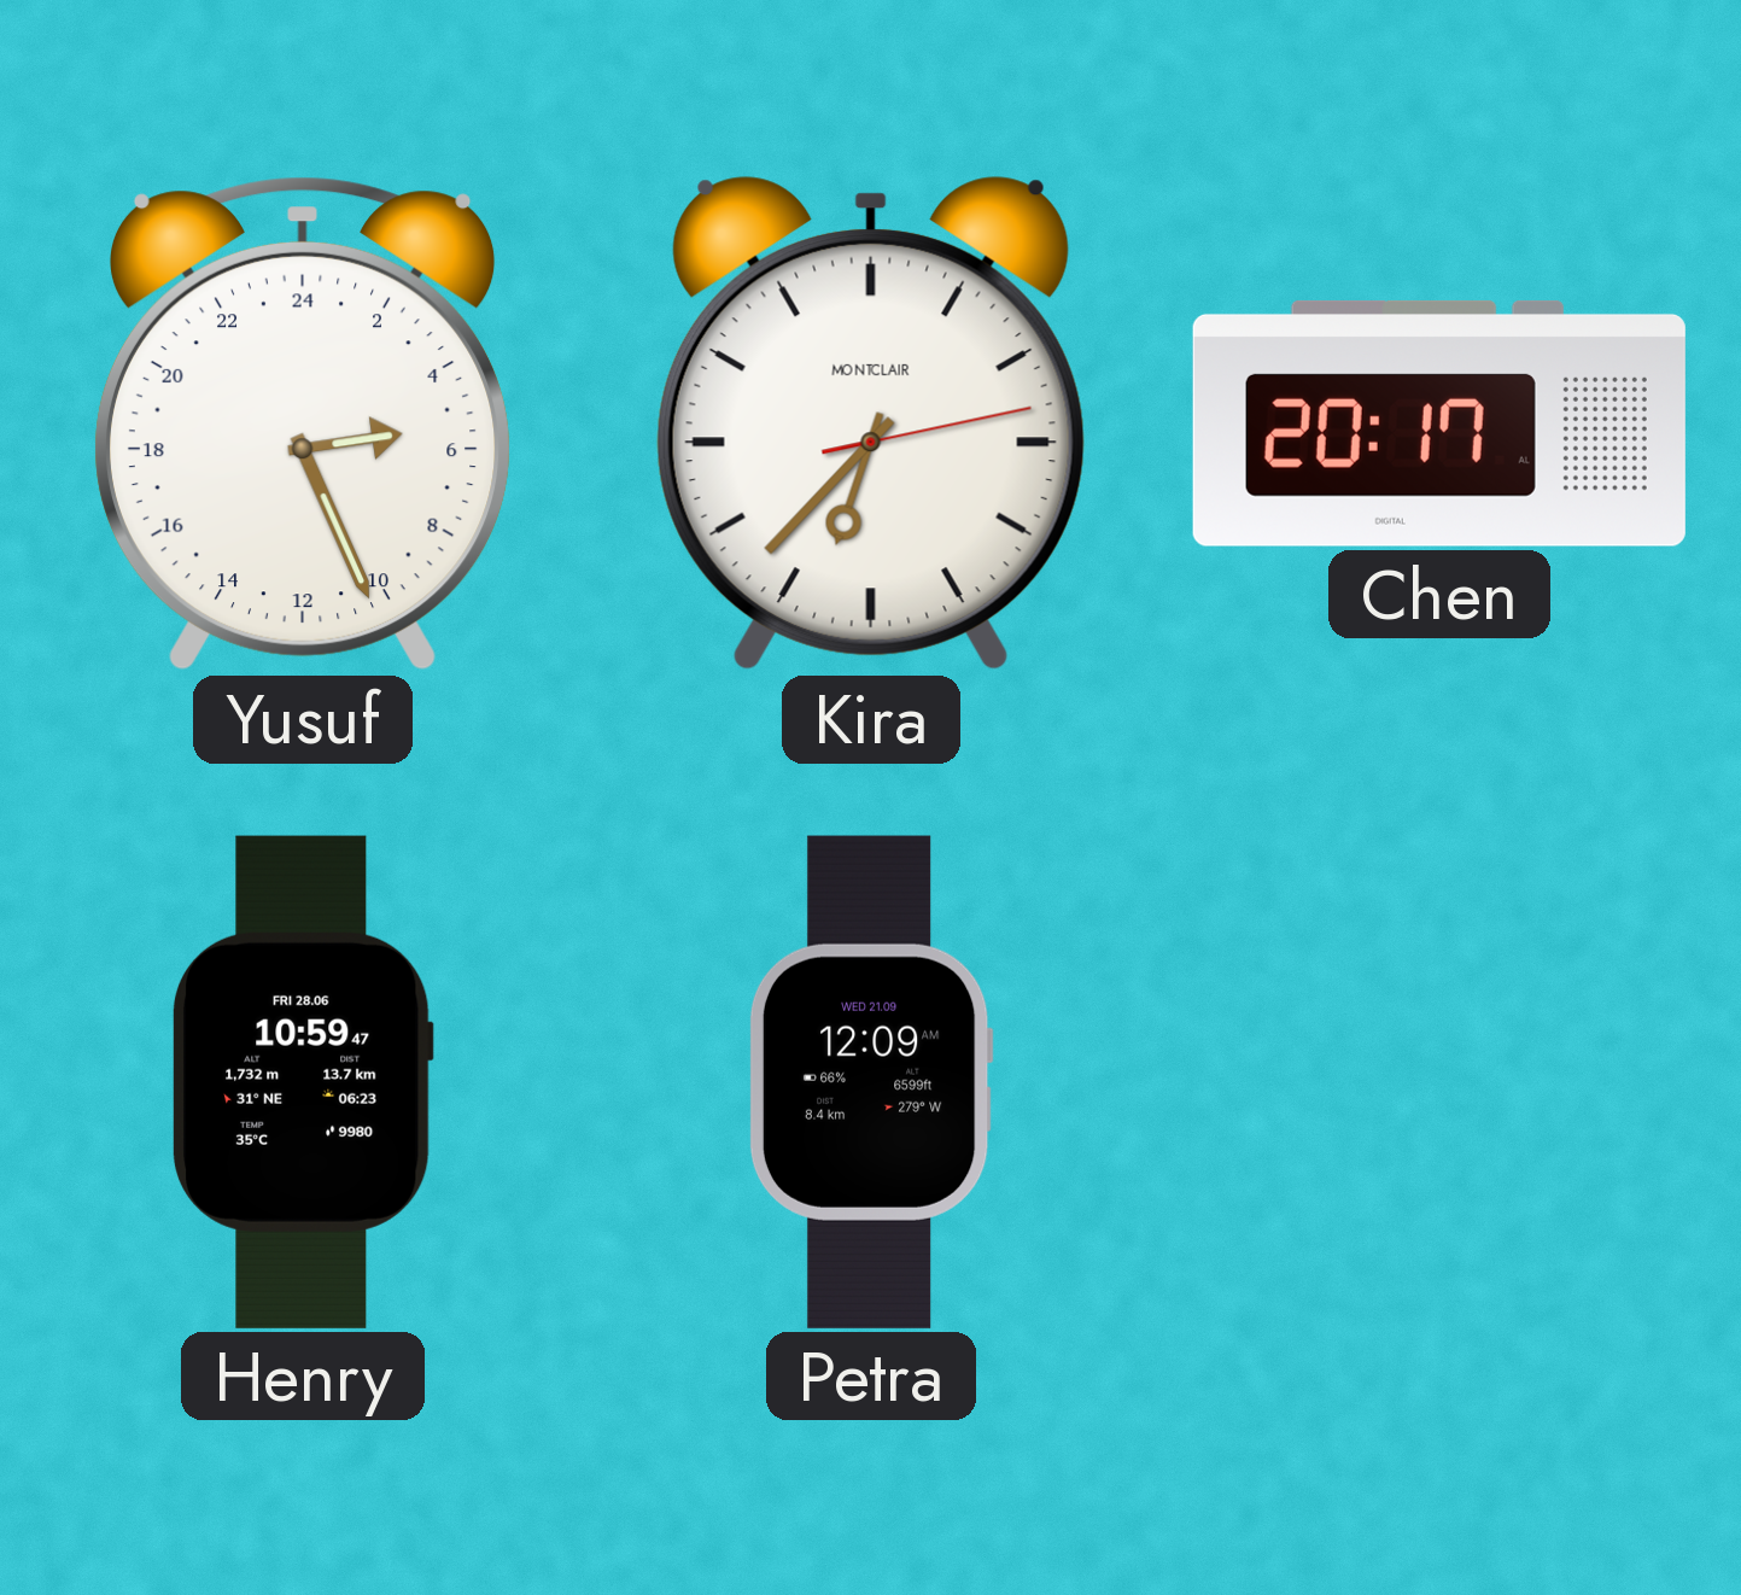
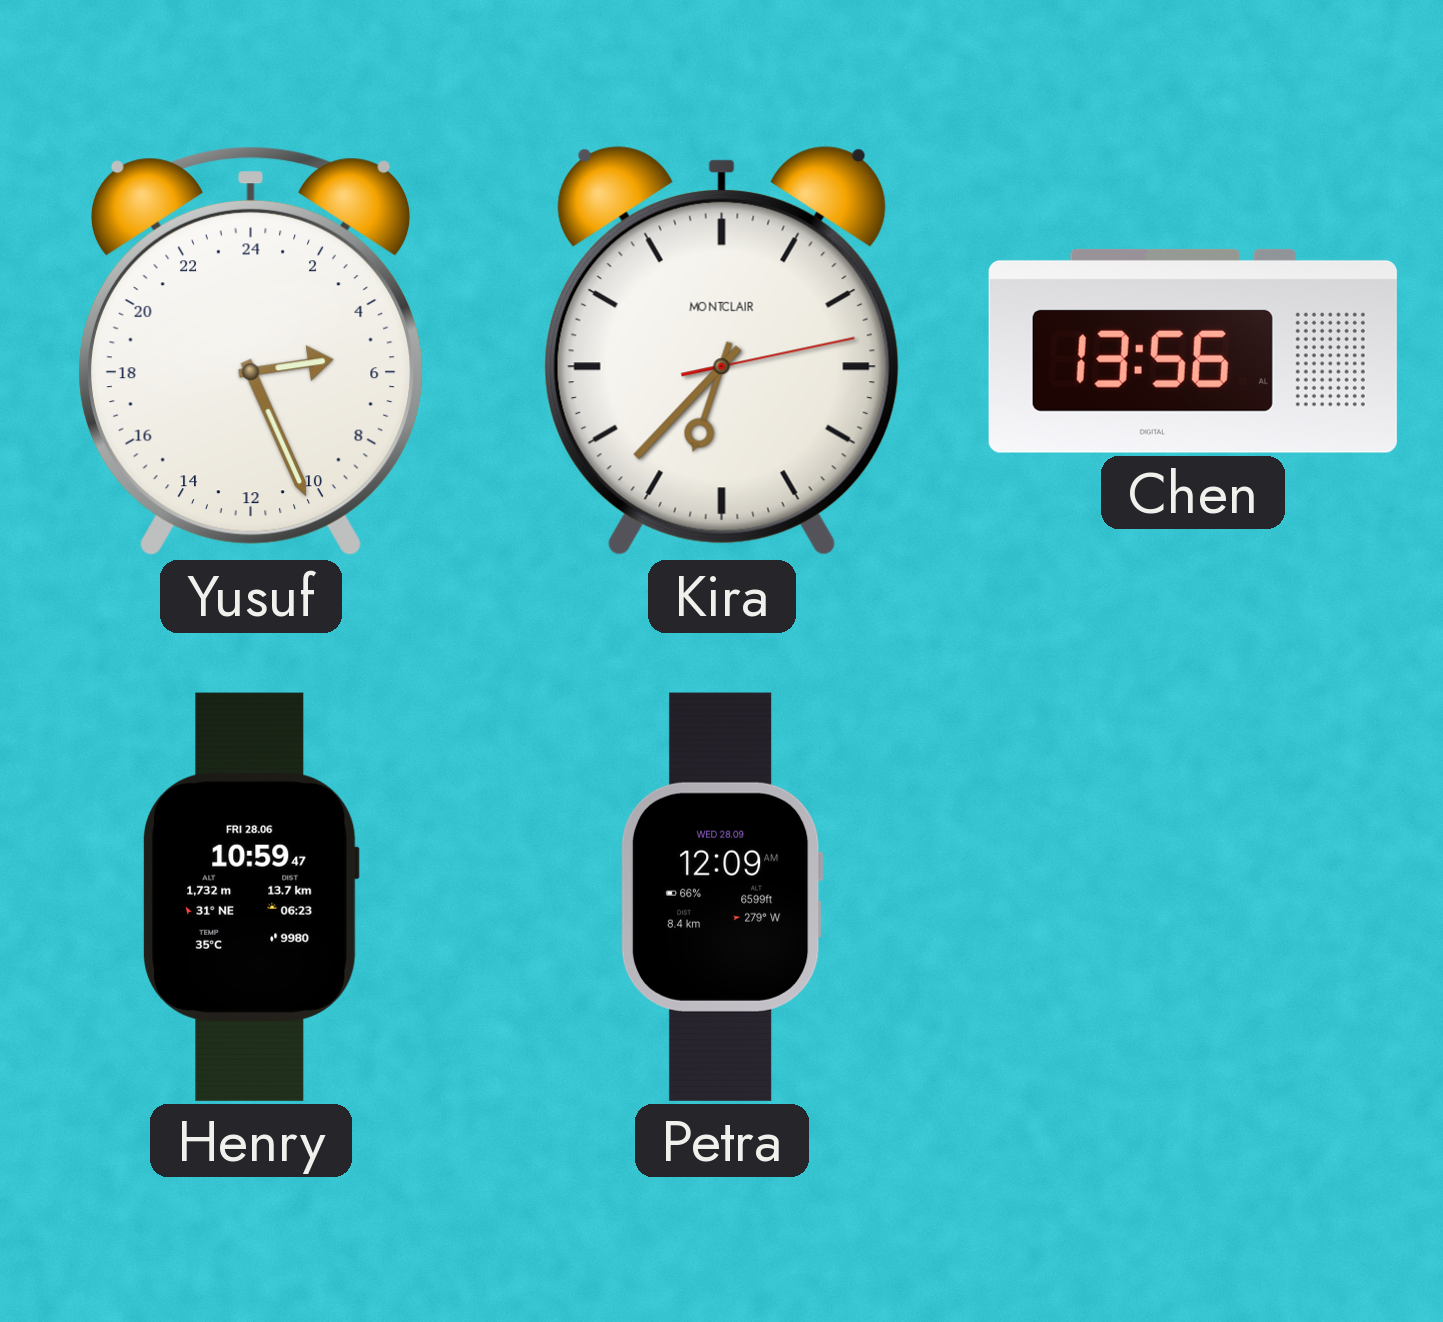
Chen: 20:17 -> 13:56 (1193, 351)
Petra date: WED 21.09 -> WED 28.09 (722, 897)
